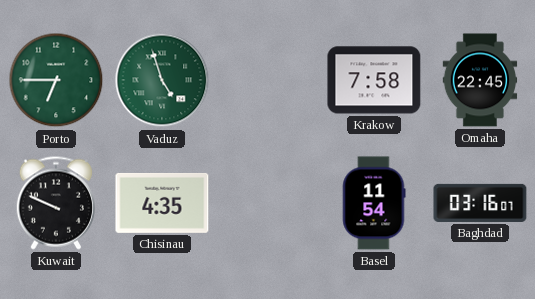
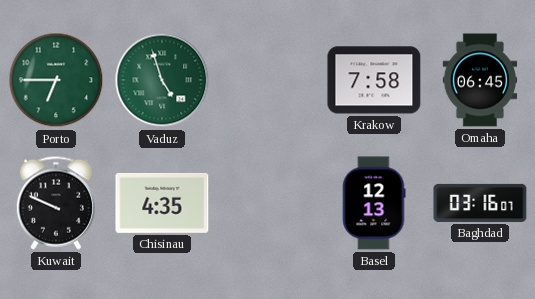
Omaha: 22:45 -> 06:45 (480, 80)
Basel: 11:54 -> 12:13 (374, 203)
